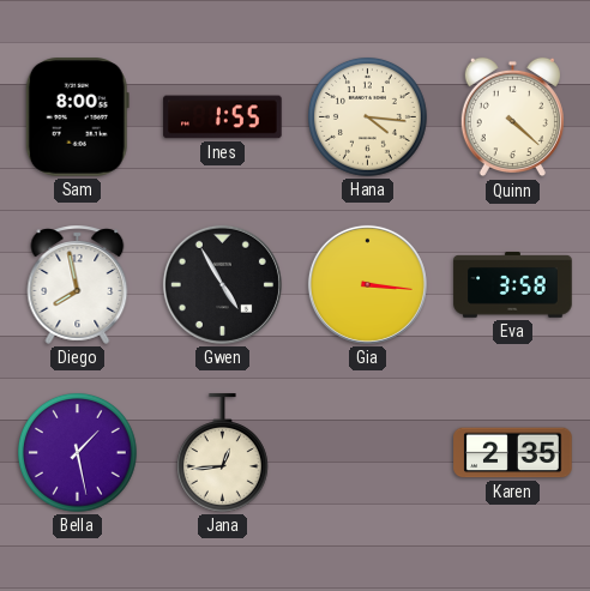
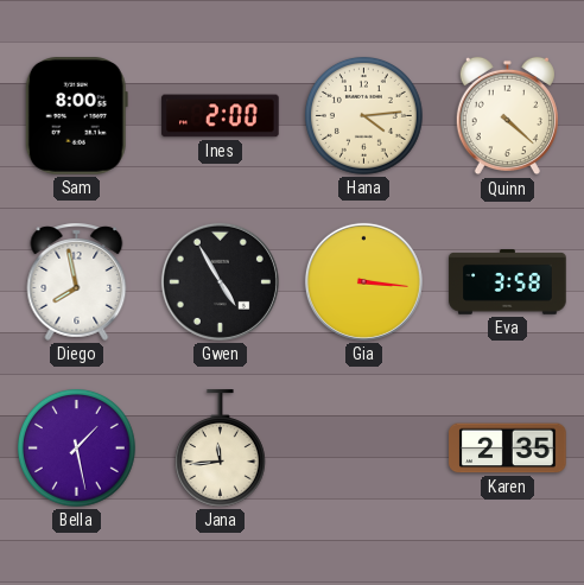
Ines: 1:55 -> 2:00 (221, 116)
Hana: 4:16 -> 4:14 (364, 116)
Jana: 12:44 -> 11:44 (220, 449)
